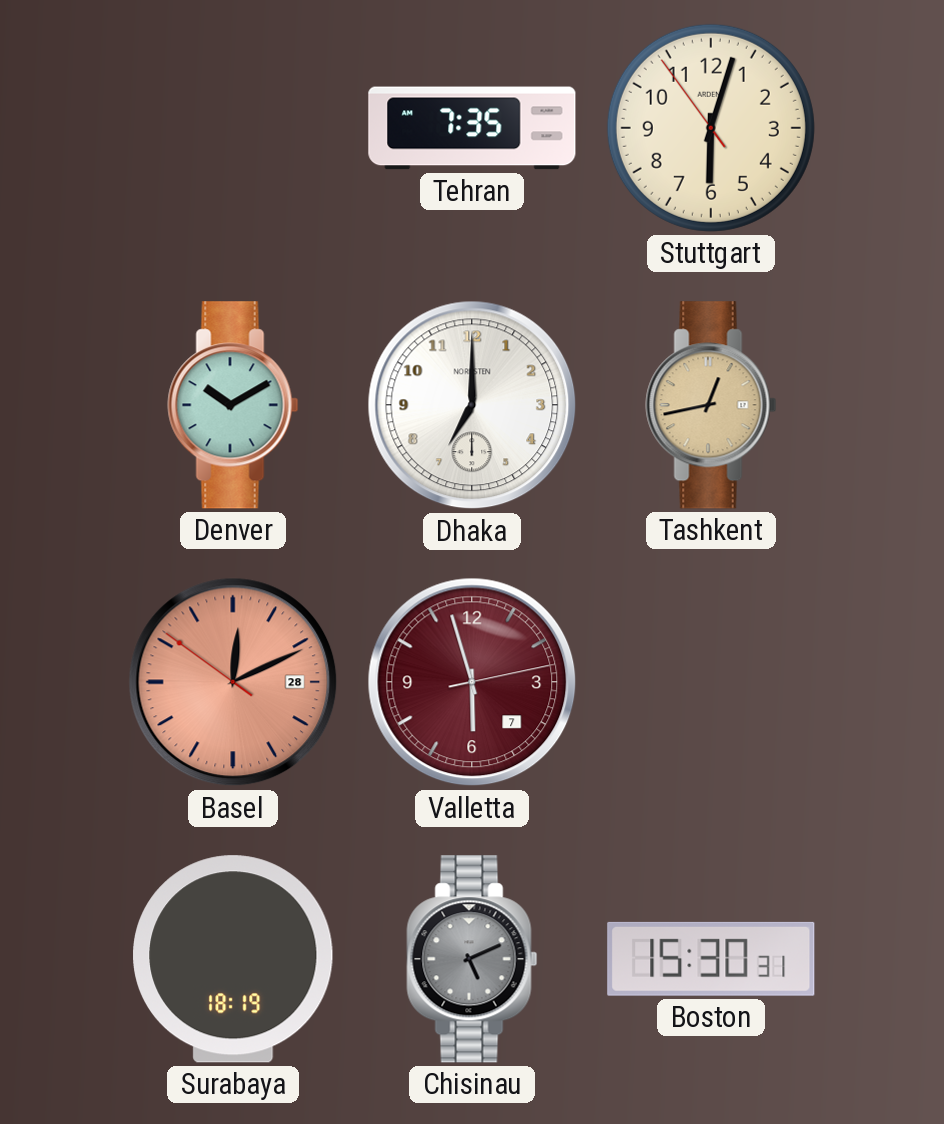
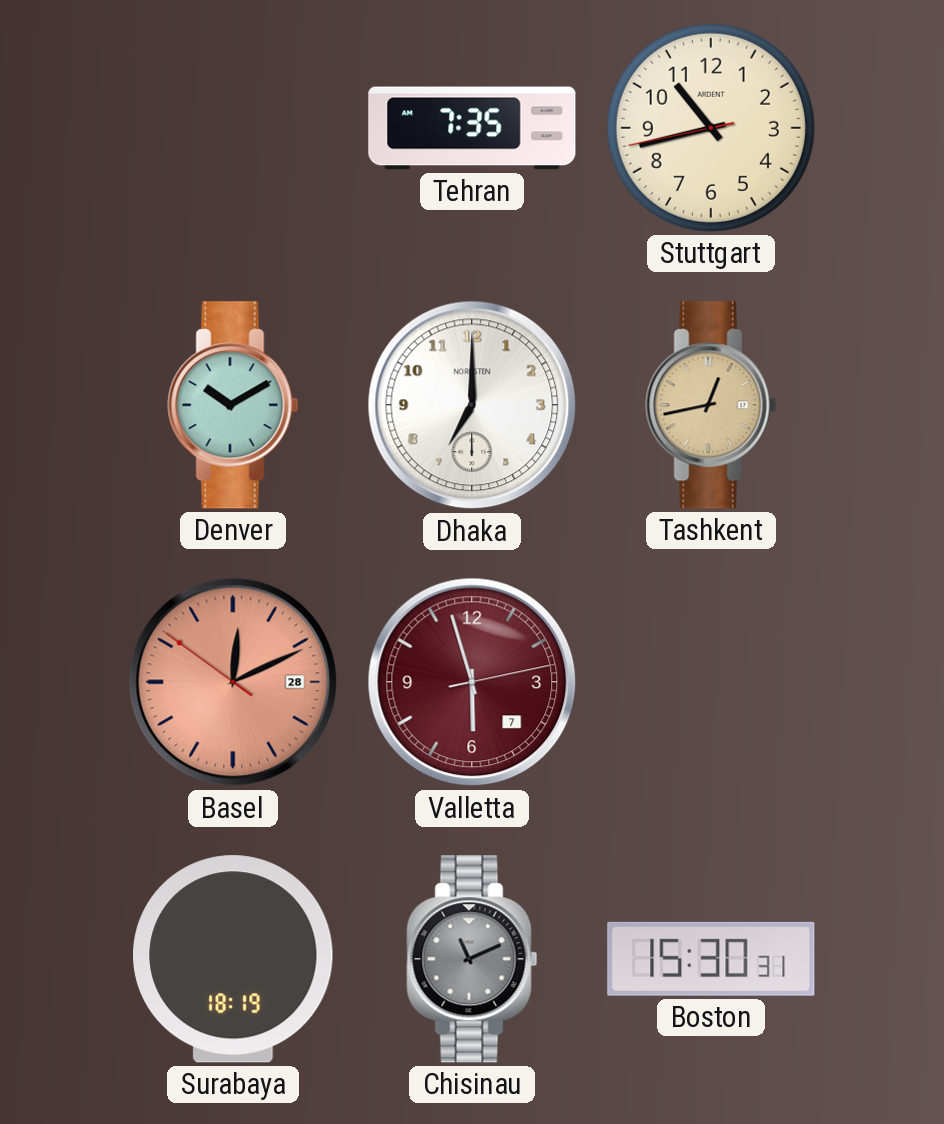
Stuttgart: 6:02 -> 10:42 (711, 128)
Chisinau: 5:11 -> 11:11 (472, 959)
